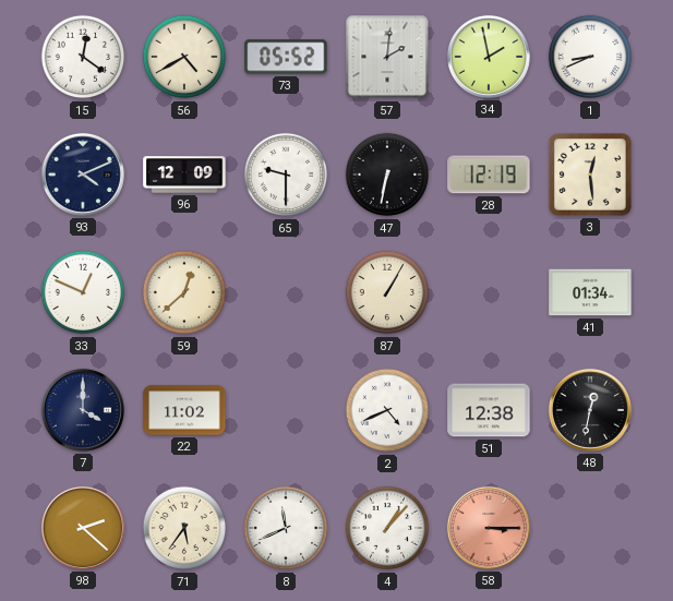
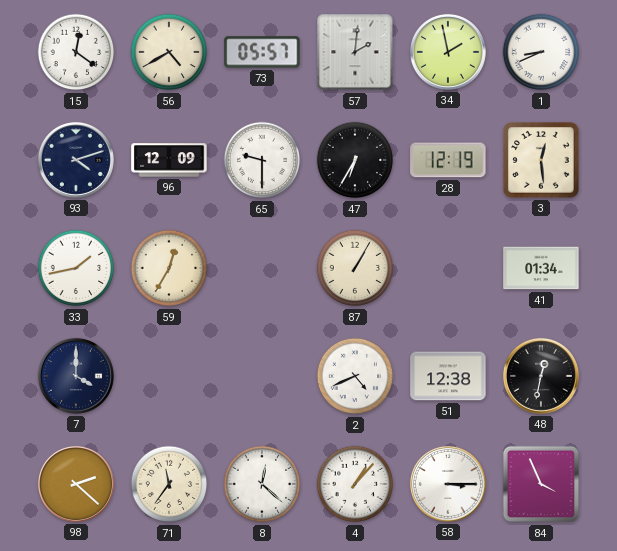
73: 05:52 -> 05:57 (262, 52)
93: 4:11 -> 4:12 (76, 160)
47: 6:32 -> 6:35 (355, 160)
33: 12:49 -> 1:43 (76, 268)
59: 12:38 -> 12:35 (169, 268)
22: 11:02 -> none (184, 410)
71: 5:36 -> 11:36 (169, 484)
8: 11:41 -> 12:22 (262, 484)
58 dial: salmon -> white (448, 484)
84: none -> 3:56 (541, 484)
